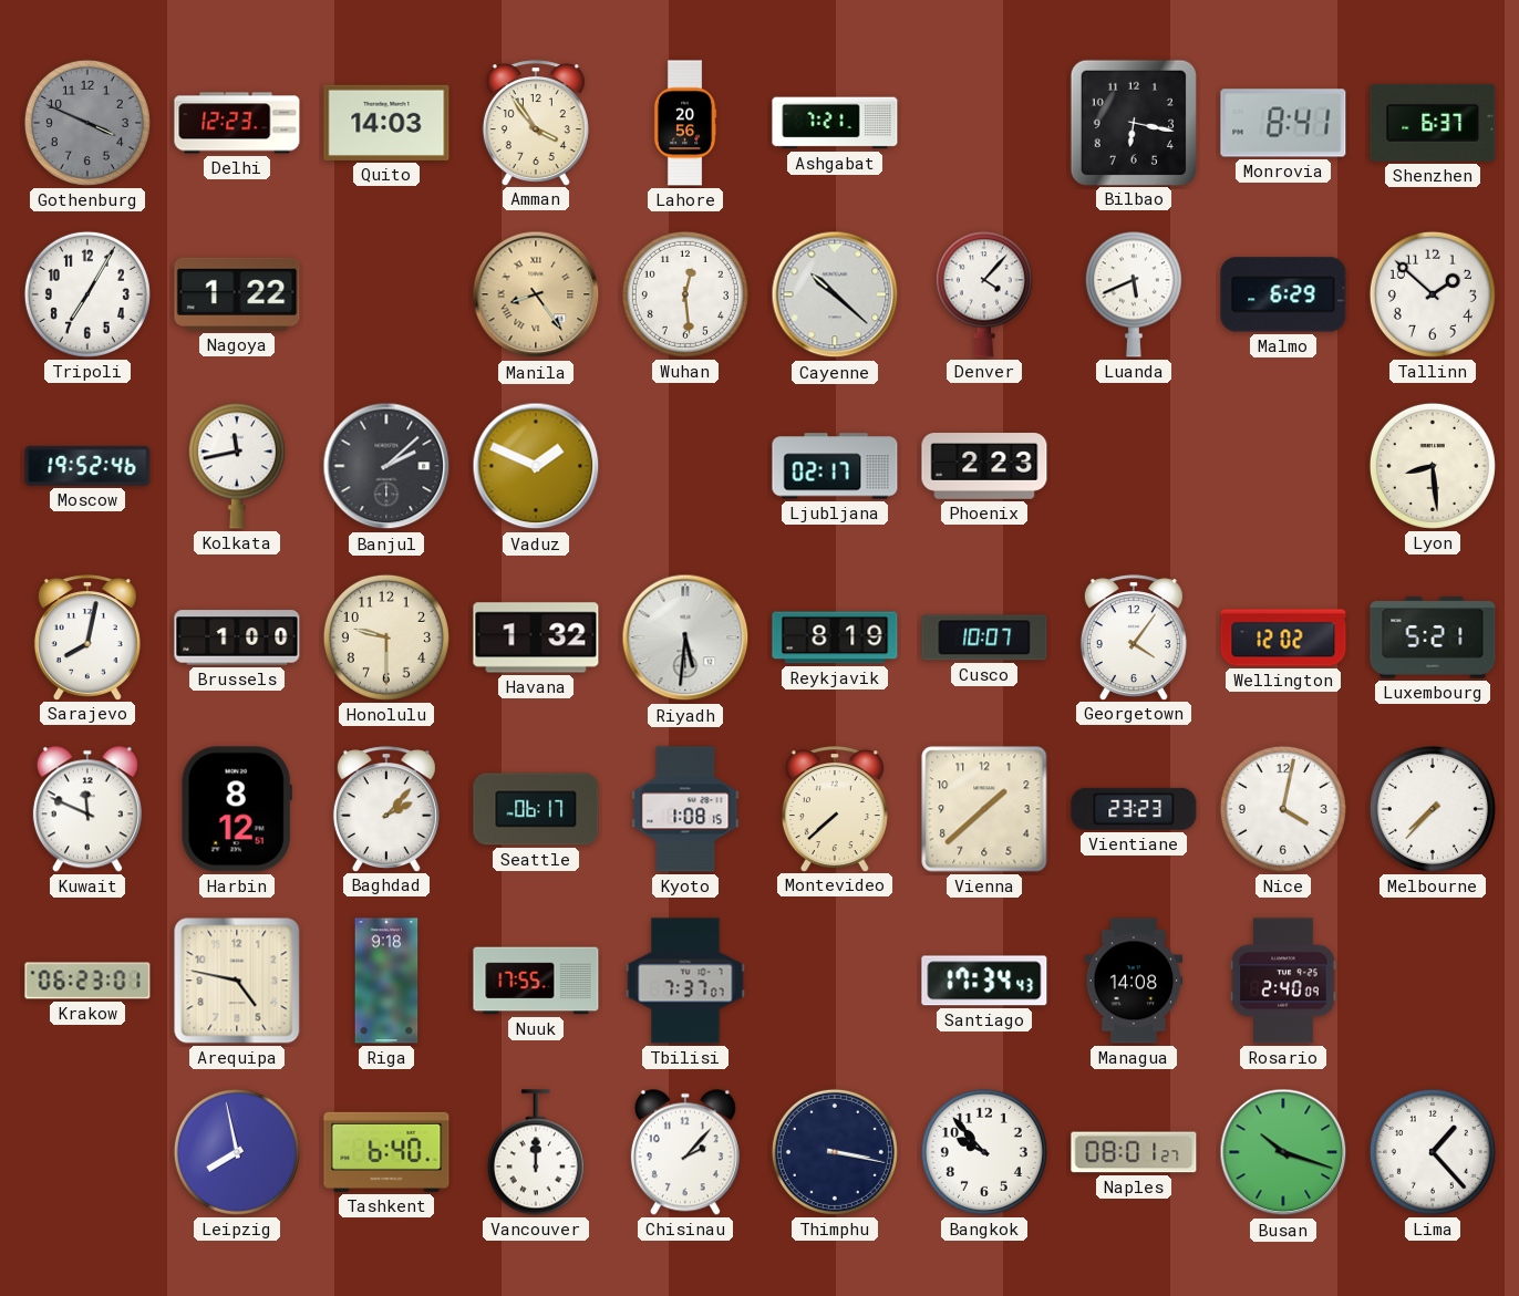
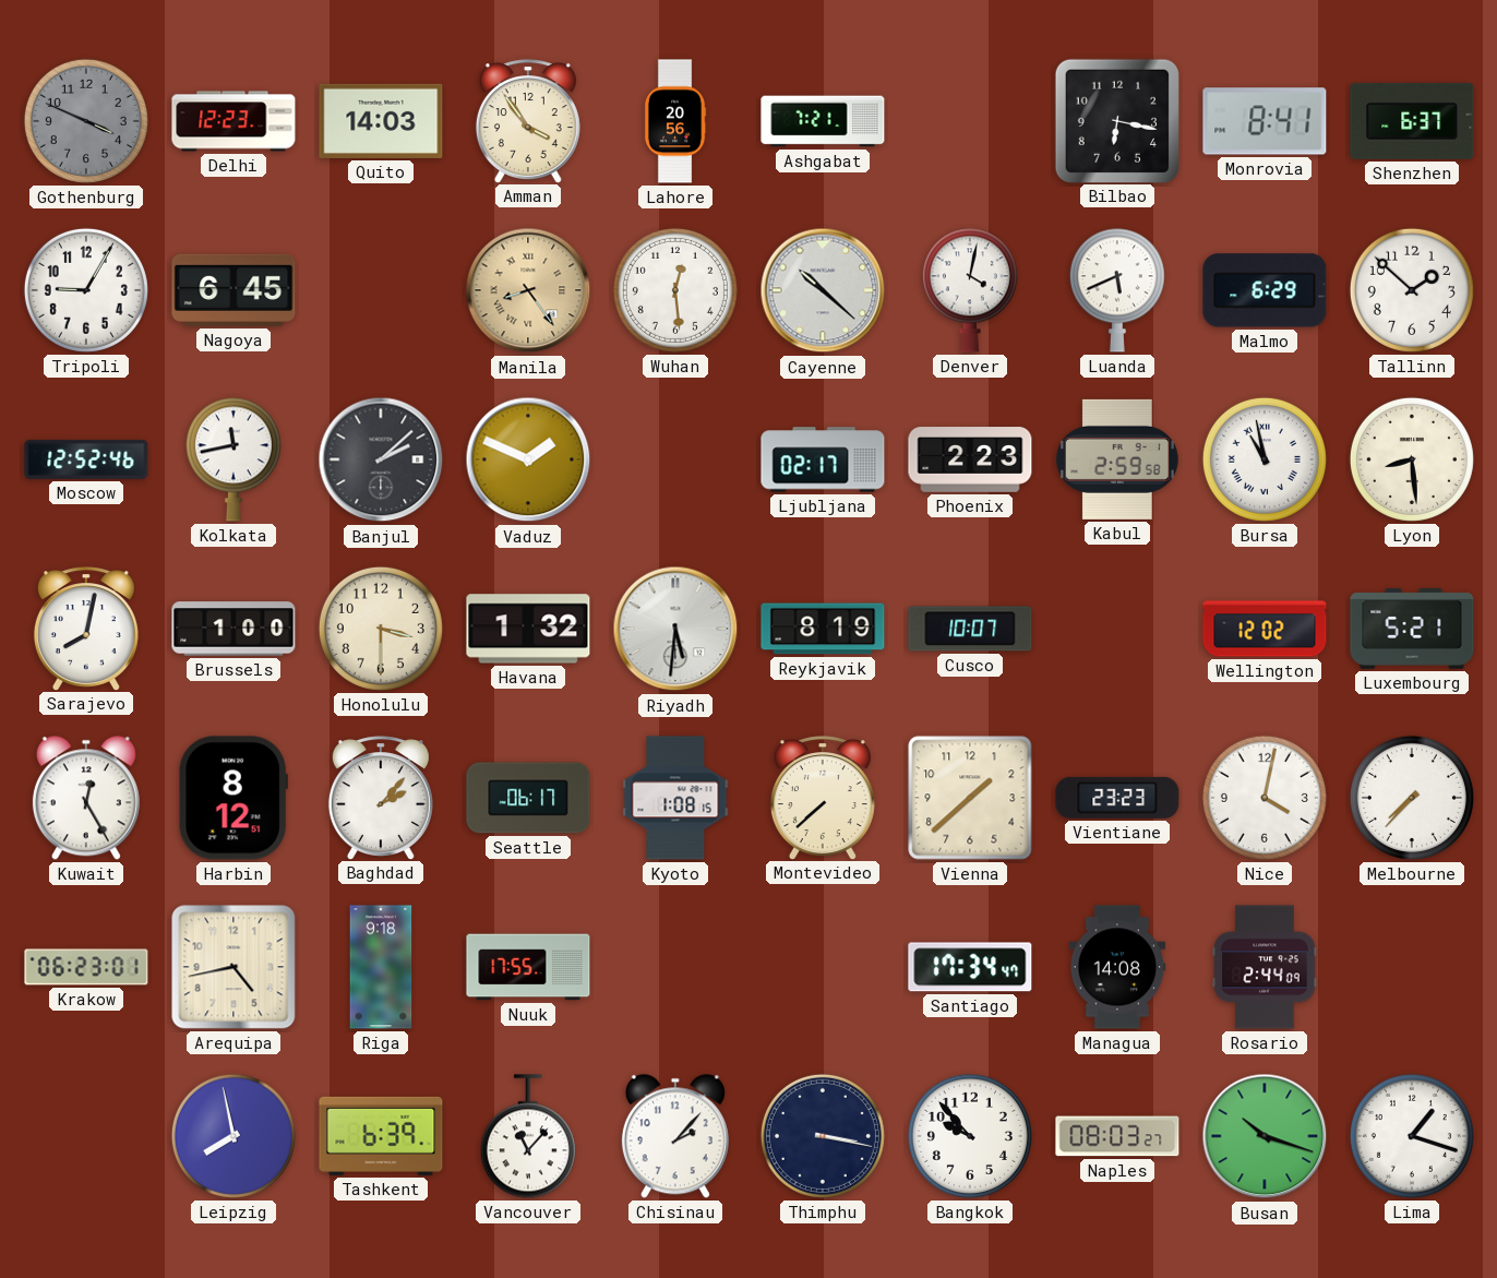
Tripoli: 7:05 -> 9:05 (86, 290)
Nagoya: 1:22 -> 6:45 (233, 290)
Denver: 4:07 -> 4:02 (970, 290)
Moscow: 19:52 -> 12:52 (86, 459)
Kabul: none -> 2:59 (1118, 459)
Bursa: none -> 10:58 (1265, 459)
Honolulu: 9:30 -> 3:30 (381, 629)
Georgetown: 4:06 -> none (1134, 637)
Kuwait: 11:49 -> 12:25 (86, 798)
Arequipa: 4:47 -> 4:43 (233, 967)
Tbilisi: 7:37 -> none (685, 981)
Santiago: 17:34:43 -> 17:34:47 (970, 967)
Rosario: 2:40 -> 2:44 (1265, 967)
Tashkent: 6:40 -> 6:39 (381, 1136)
Vancouver: 12:00 -> 11:07 (528, 1136)
Naples: 08:01 -> 08:03 (1117, 1136)
Lima: 1:23 -> 1:18 (1412, 1136)
